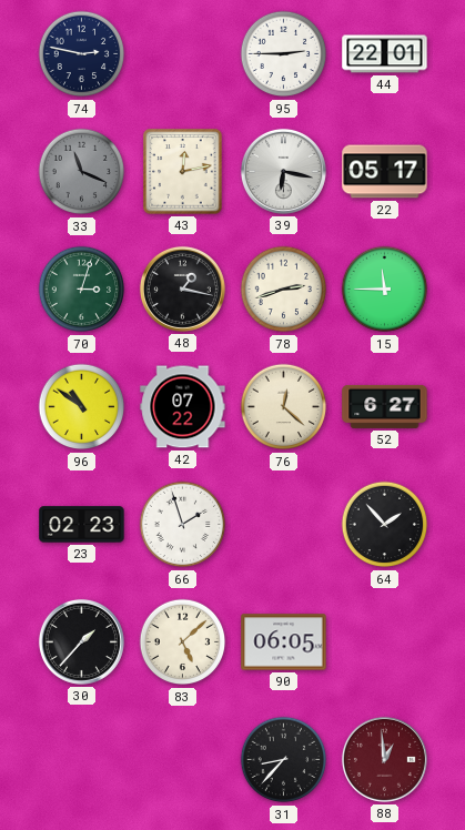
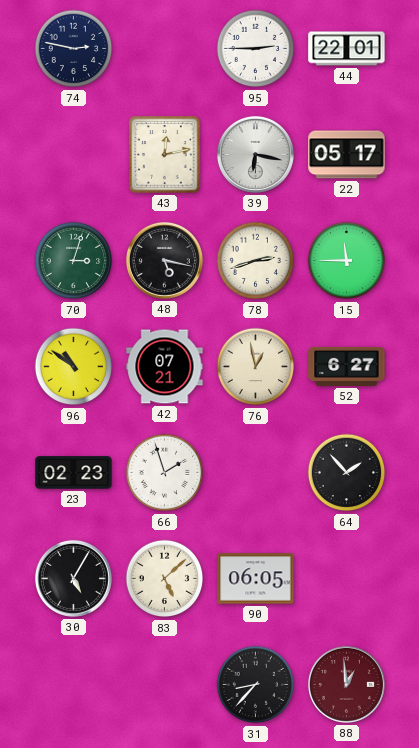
33: 11:19 -> none (82, 172)
48: 1:17 -> 5:17 (164, 260)
42: 07:22 -> 07:21 (165, 367)
76: 12:22 -> 12:58 (256, 367)
30: 1:37 -> 5:05 (73, 578)
